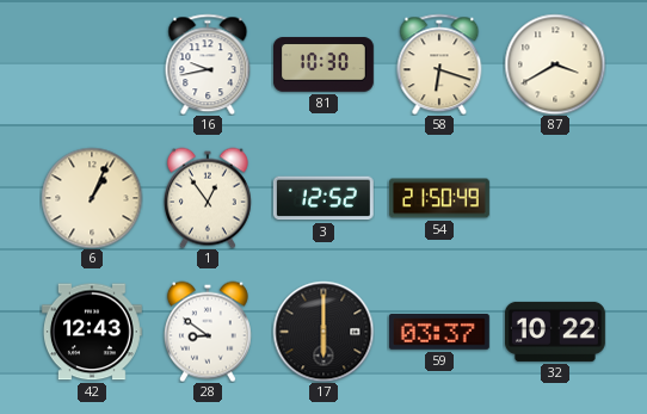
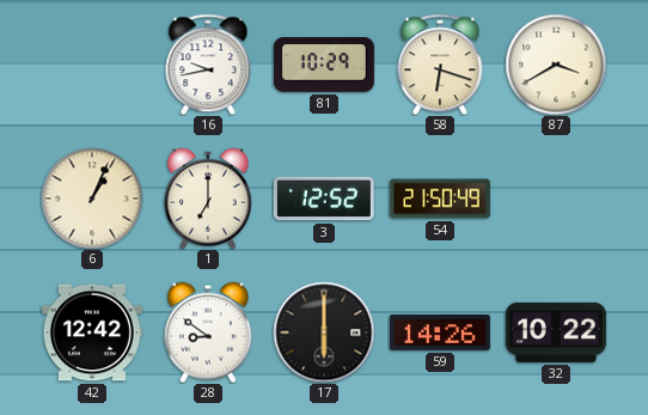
81: 10:30 -> 10:29 (324, 65)
1: 12:54 -> 7:00 (208, 199)
42: 12:43 -> 12:42 (92, 332)
59: 03:37 -> 14:26 (440, 332)
